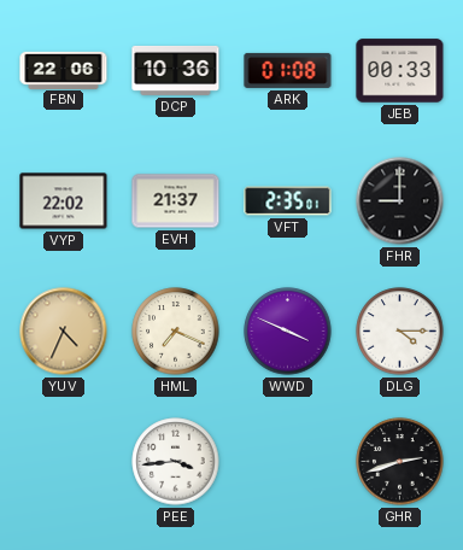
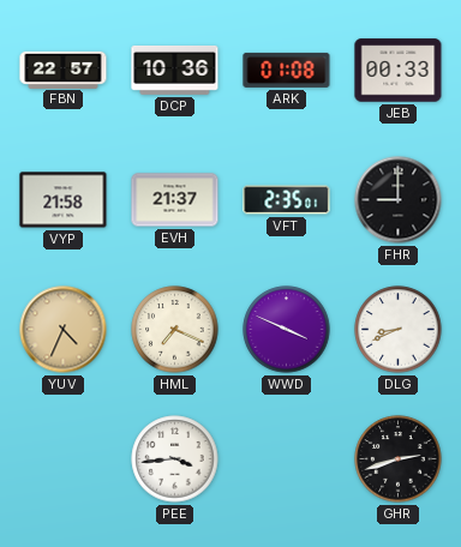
FBN: 22:06 -> 22:57 (64, 70)
VYP: 22:02 -> 21:58 (64, 200)
DLG: 4:15 -> 8:41 (399, 330)
